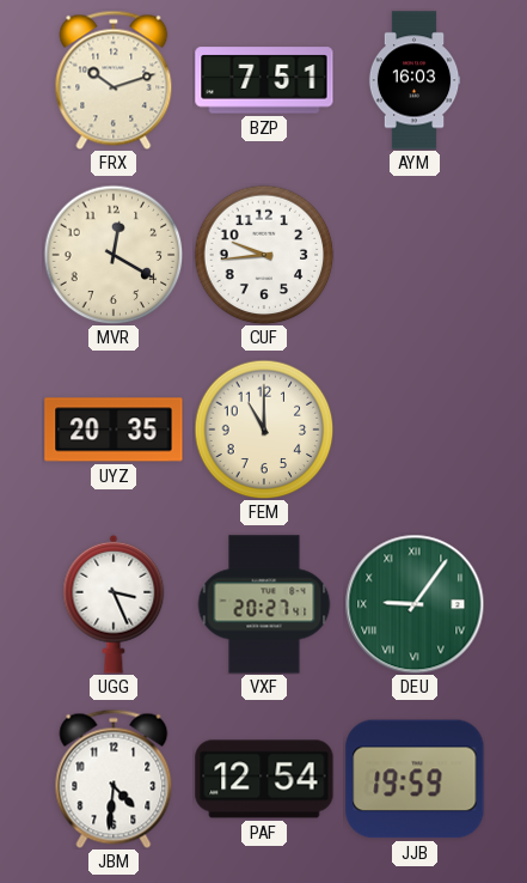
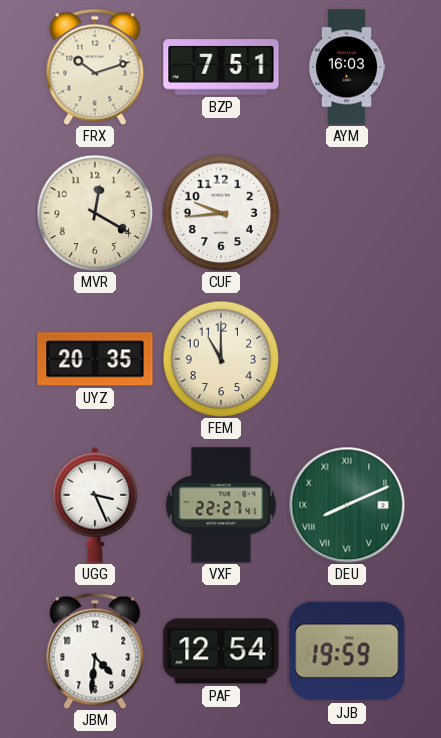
VXF: 20:27 -> 22:27 (221, 505)
DEU: 9:06 -> 8:11 (347, 505)
